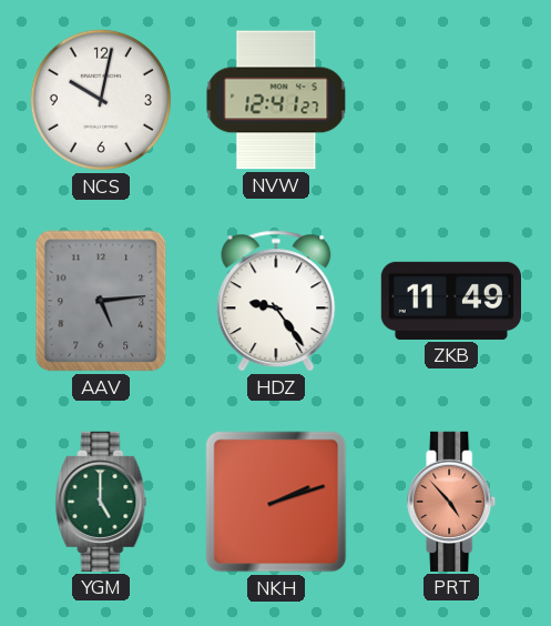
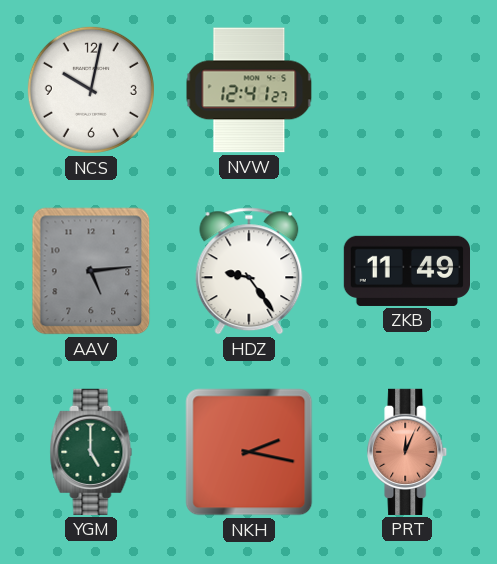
NKH: 2:12 -> 2:17 (249, 452)
PRT: 4:53 -> 12:04 (408, 452)
